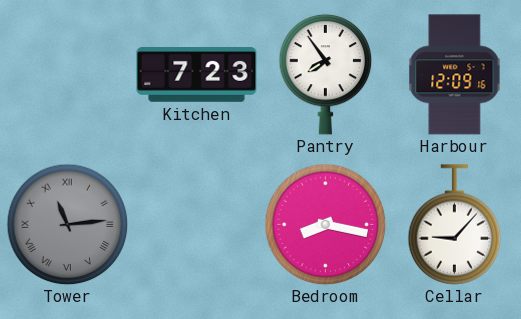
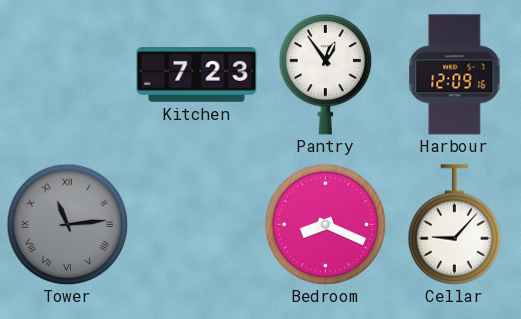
Pantry: 7:54 -> 12:54 (326, 74)
Bedroom: 8:17 -> 8:19 (325, 224)
